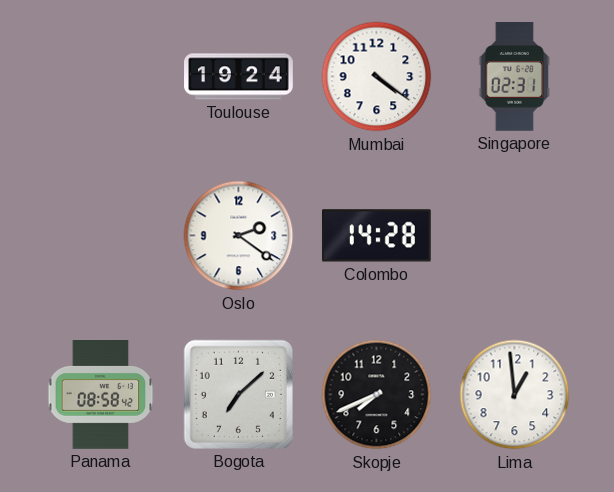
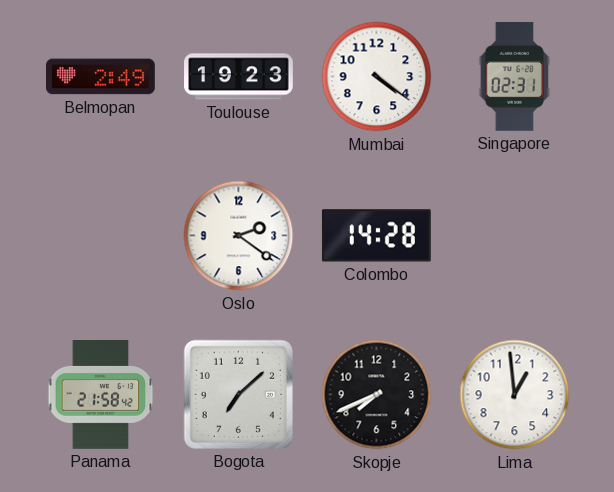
Belmopan: none -> 2:49 (101, 77)
Toulouse: 19:24 -> 19:23 (239, 77)
Panama: 08:58 -> 21:58 (101, 395)
